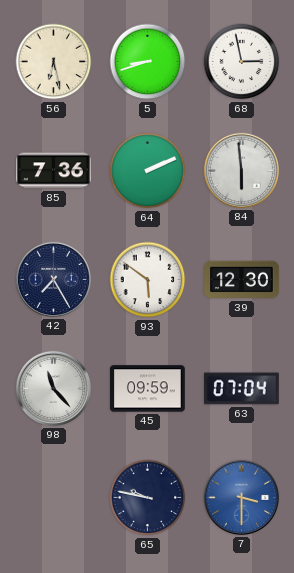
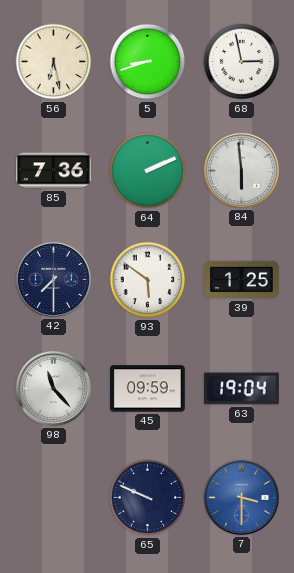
42: 7:25 -> 7:30 (53, 279)
39: 12:30 -> 1:25 (242, 280)
63: 07:04 -> 19:04 (242, 389)
65: 9:47 -> 9:49 (148, 498)
